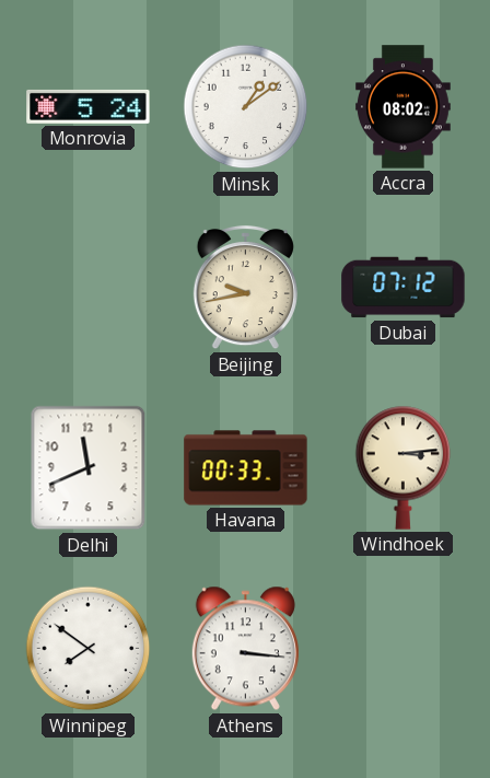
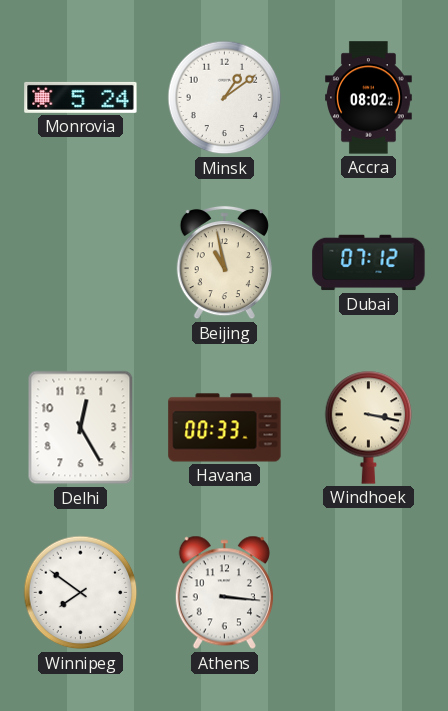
Beijing: 9:43 -> 10:58 (224, 263)
Delhi: 11:41 -> 12:25 (81, 428)
Windhoek: 3:14 -> 3:17 (369, 427)
